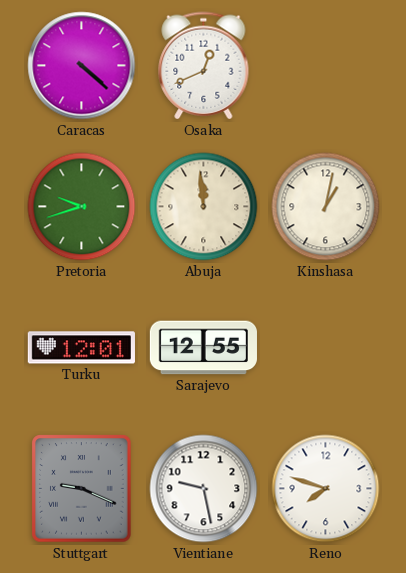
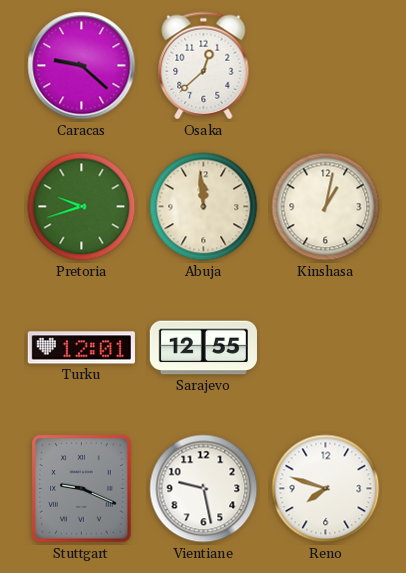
Caracas: 4:22 -> 9:22 (82, 66)
Osaka: 12:41 -> 12:38 (204, 66)
